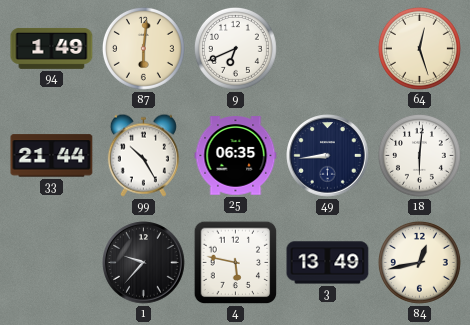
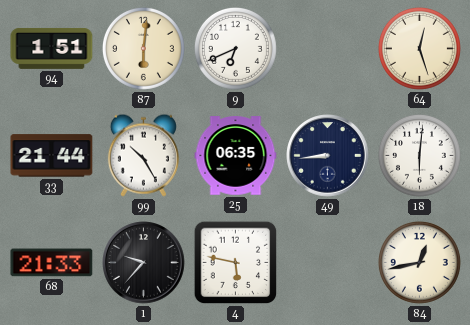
94: 1:49 -> 1:51 (52, 48)
68: none -> 21:33 (52, 263)
3: 13:49 -> none (328, 263)
